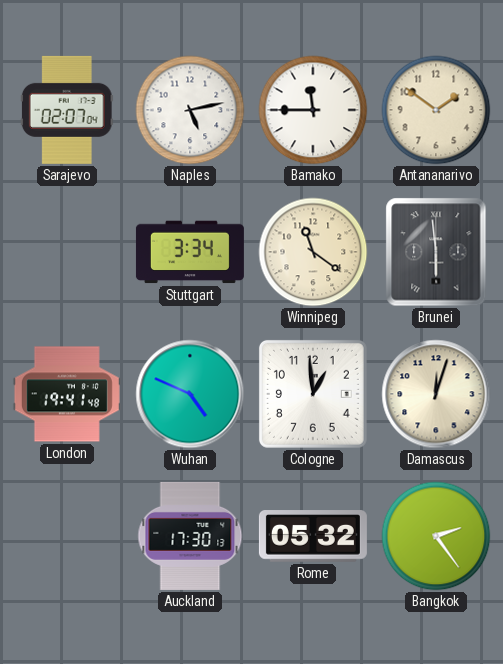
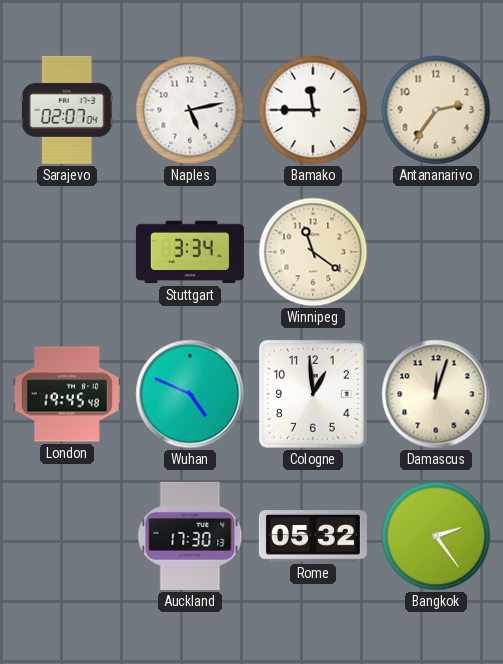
Antananarivo: 1:51 -> 2:36 (436, 110)
Brunei: 5:59 -> none (436, 252)
London: 19:41 -> 19:45 (67, 394)
